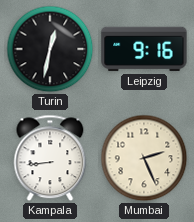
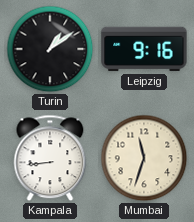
Turin: 12:32 -> 1:09 (50, 49)
Mumbai: 2:26 -> 11:33 (144, 158)
